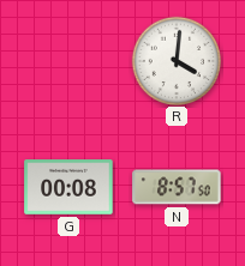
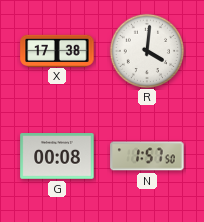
X: none -> 17:38 (57, 50)
N: 8:57 -> 1:57 (147, 156)
